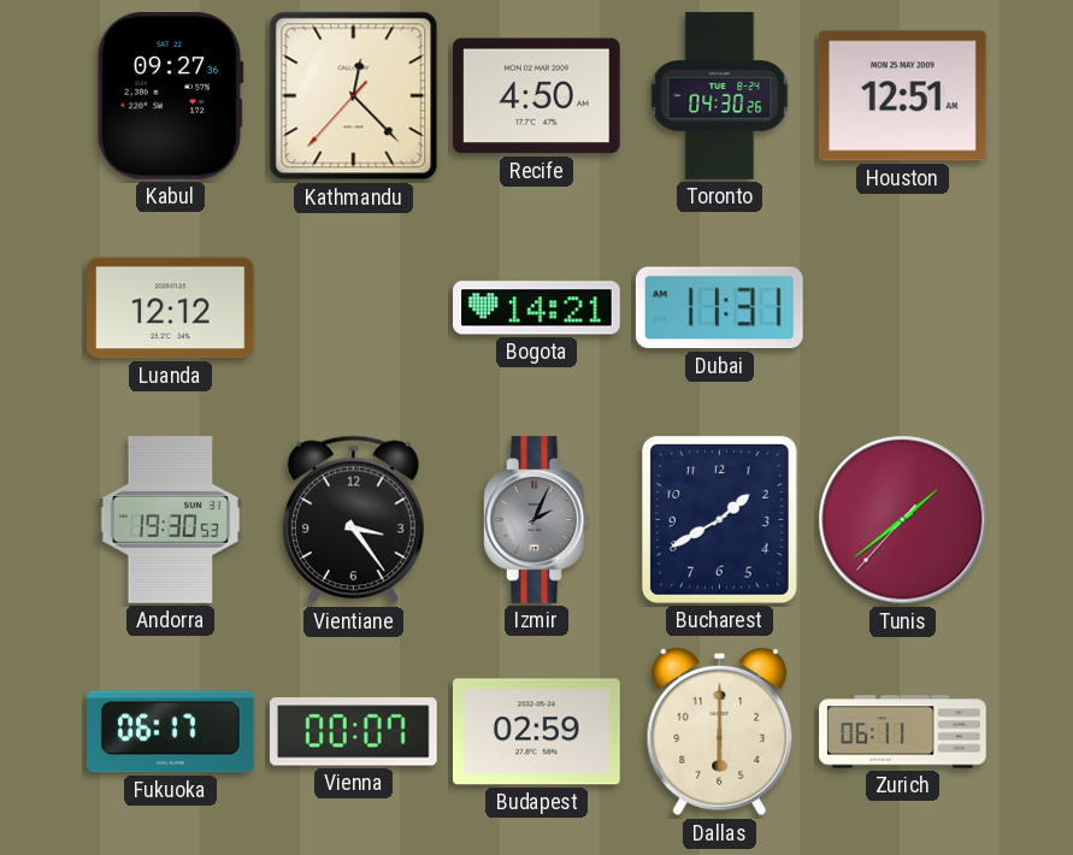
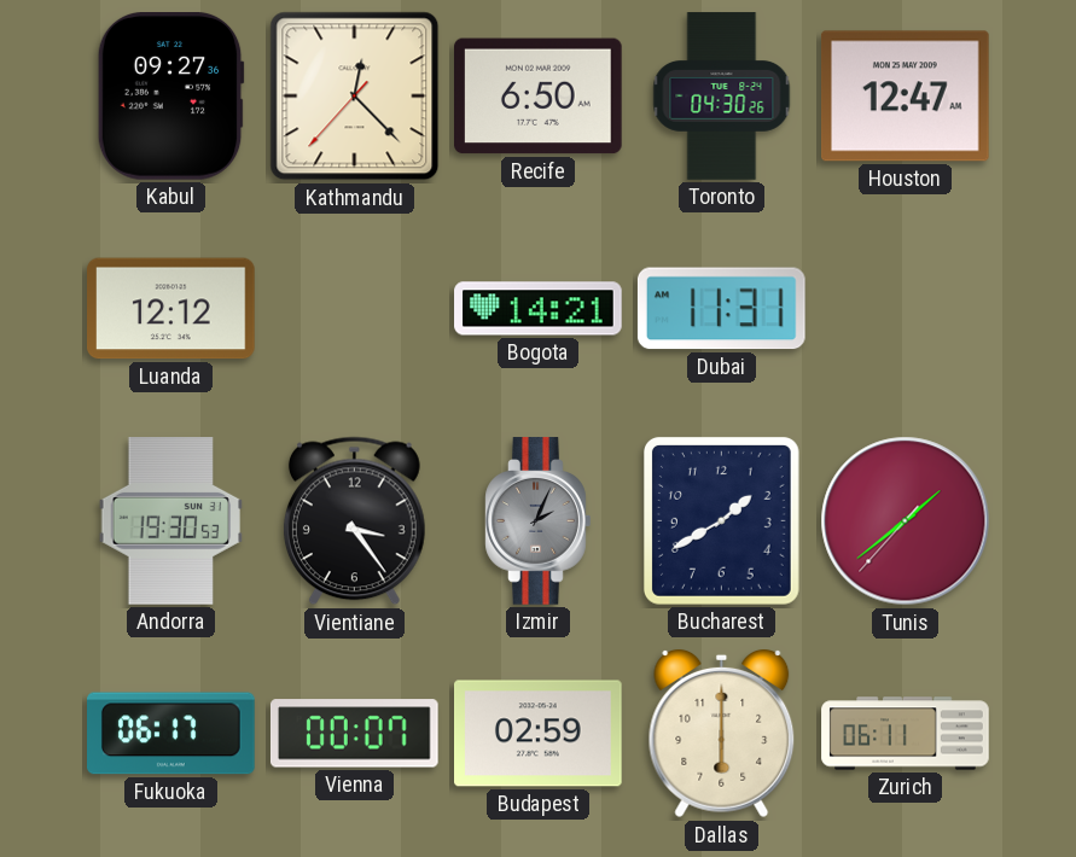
Recife: 4:50 -> 6:50 (539, 97)
Houston: 12:51 -> 12:47 (906, 97)
